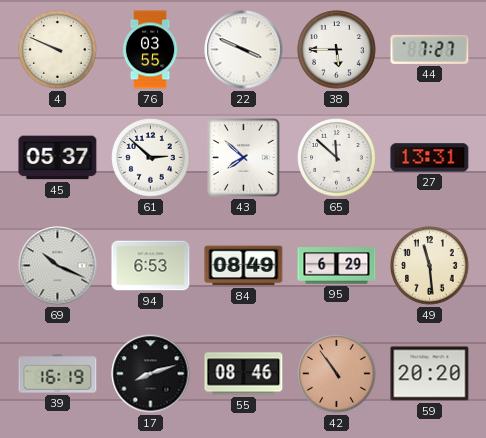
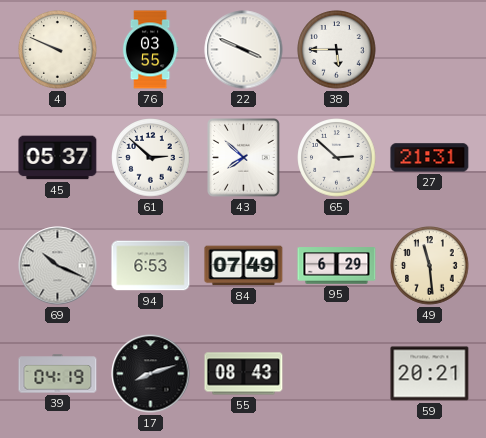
44: 7:27 -> none (430, 49)
65: 11:52 -> 2:52 (337, 158)
27: 13:31 -> 21:31 (430, 158)
84: 08:49 -> 07:49 (244, 266)
39: 16:19 -> 04:19 (58, 374)
55: 08:46 -> 08:43 (244, 374)
42: 10:54 -> none (337, 374)
59: 20:20 -> 20:21 (430, 374)
